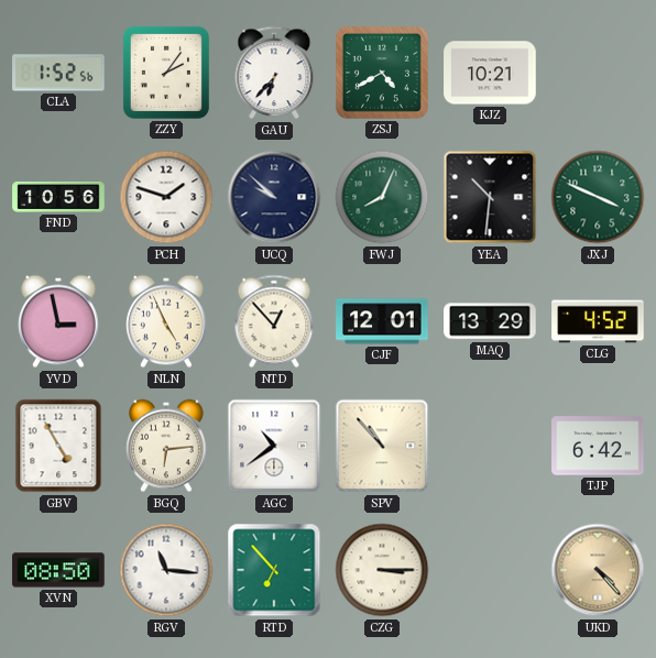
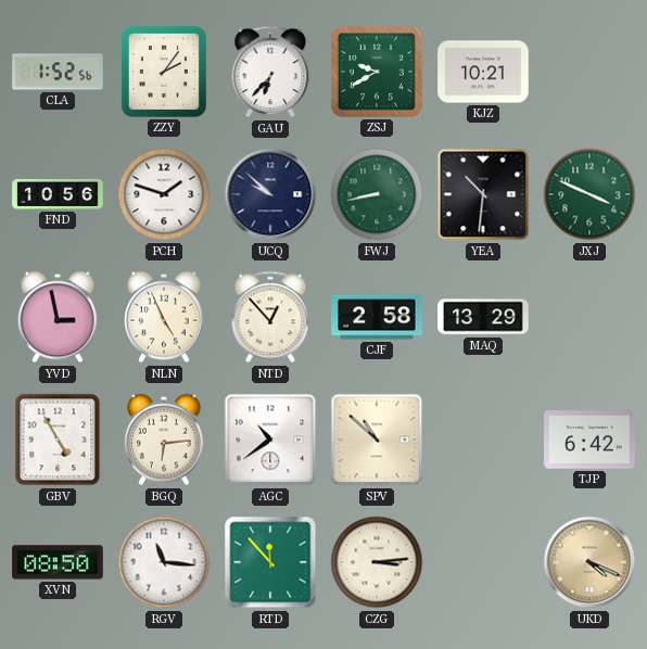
ZSJ: 4:40 -> 9:40 (377, 72)
FWJ: 8:04 -> 8:43 (377, 194)
CJF: 12:01 -> 2:58 (377, 317)
CLG: 4:52 -> none (598, 321)
SPV: 10:53 -> 10:52 (377, 440)
RTD: 6:53 -> 11:53 (270, 562)
CZG: 3:15 -> 3:14 (377, 562)
UKD: 4:23 -> 4:19 (589, 562)
